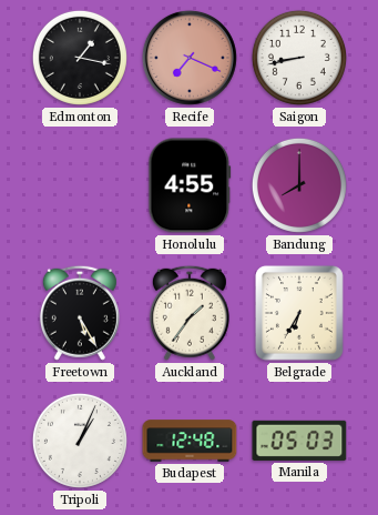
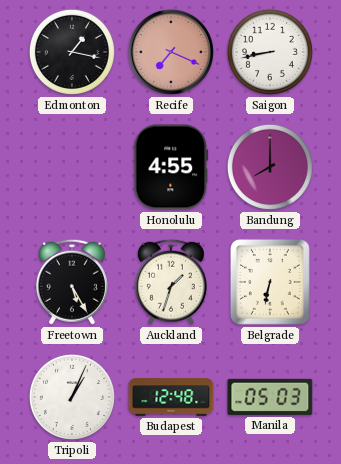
Auckland: 1:36 -> 1:33 (171, 282)
Belgrade: 6:35 -> 6:32 (270, 282)
